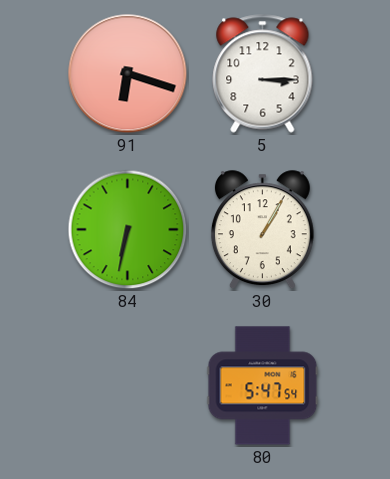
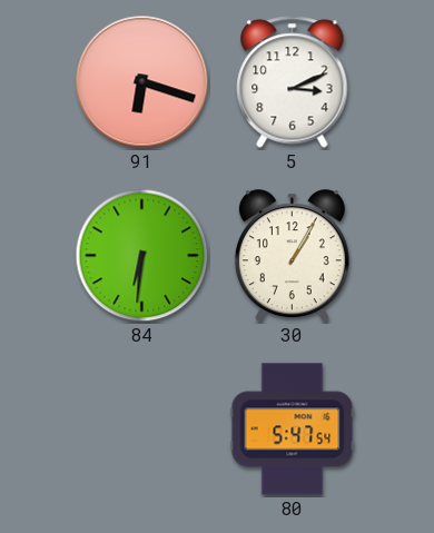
5: 3:15 -> 3:11 (293, 82)
84: 6:32 -> 6:31 (142, 256)
